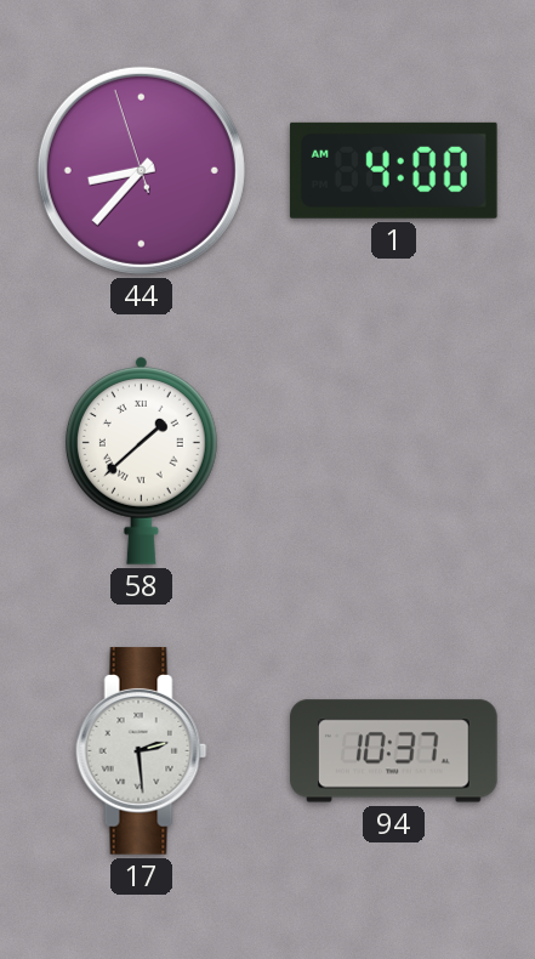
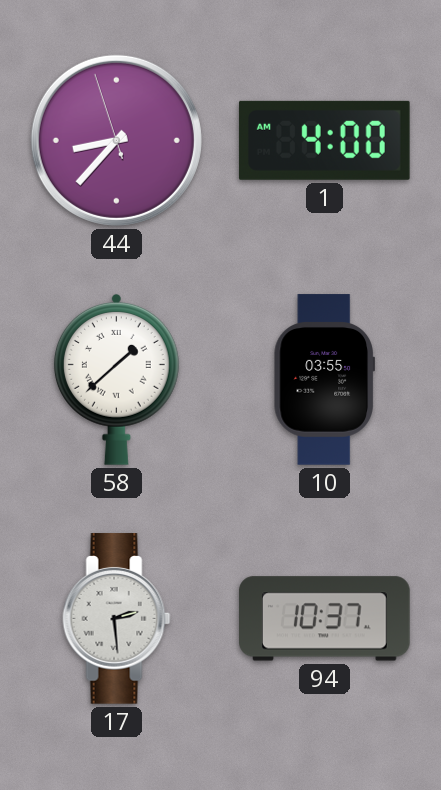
10: none -> 03:55 (324, 380)
